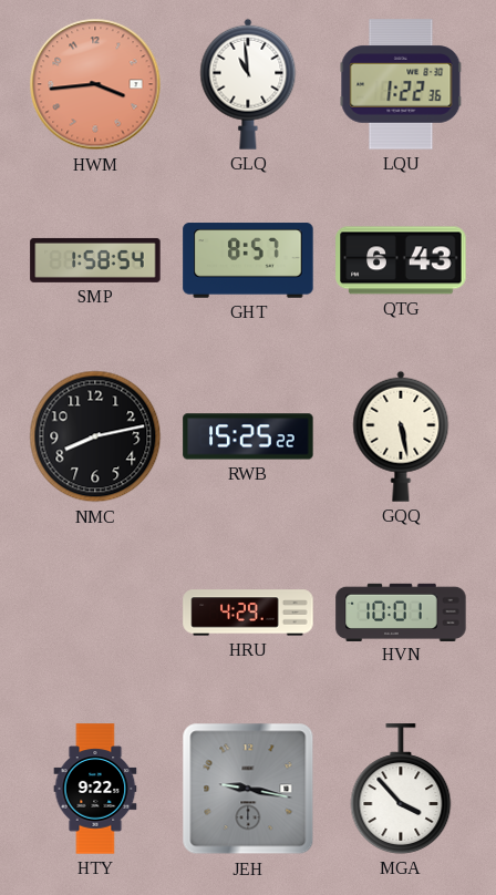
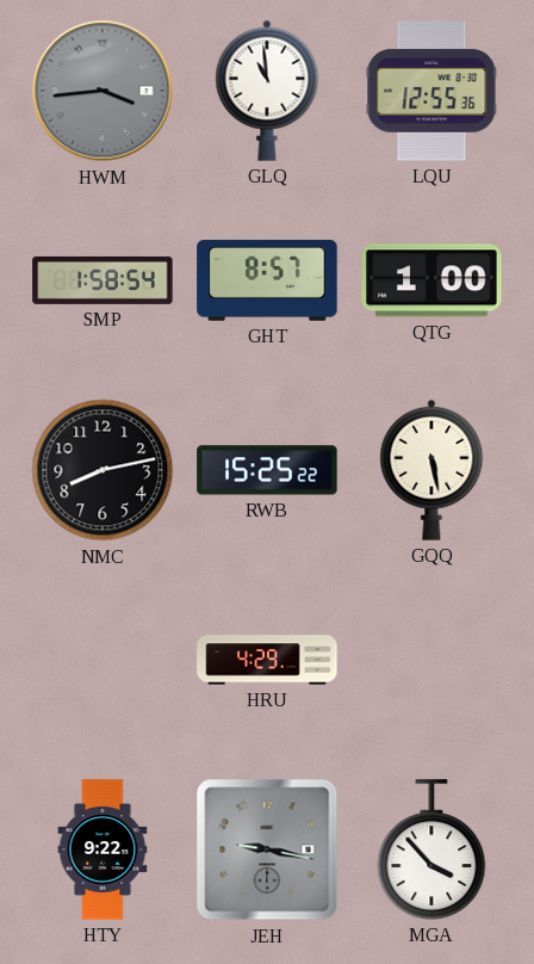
HWM dial: salmon -> grey (103, 91)
LQU: 1:22 -> 12:55 (431, 91)
QTG: 6:43 -> 1:00 (431, 280)
HVN: 10:01 -> none (401, 611)
